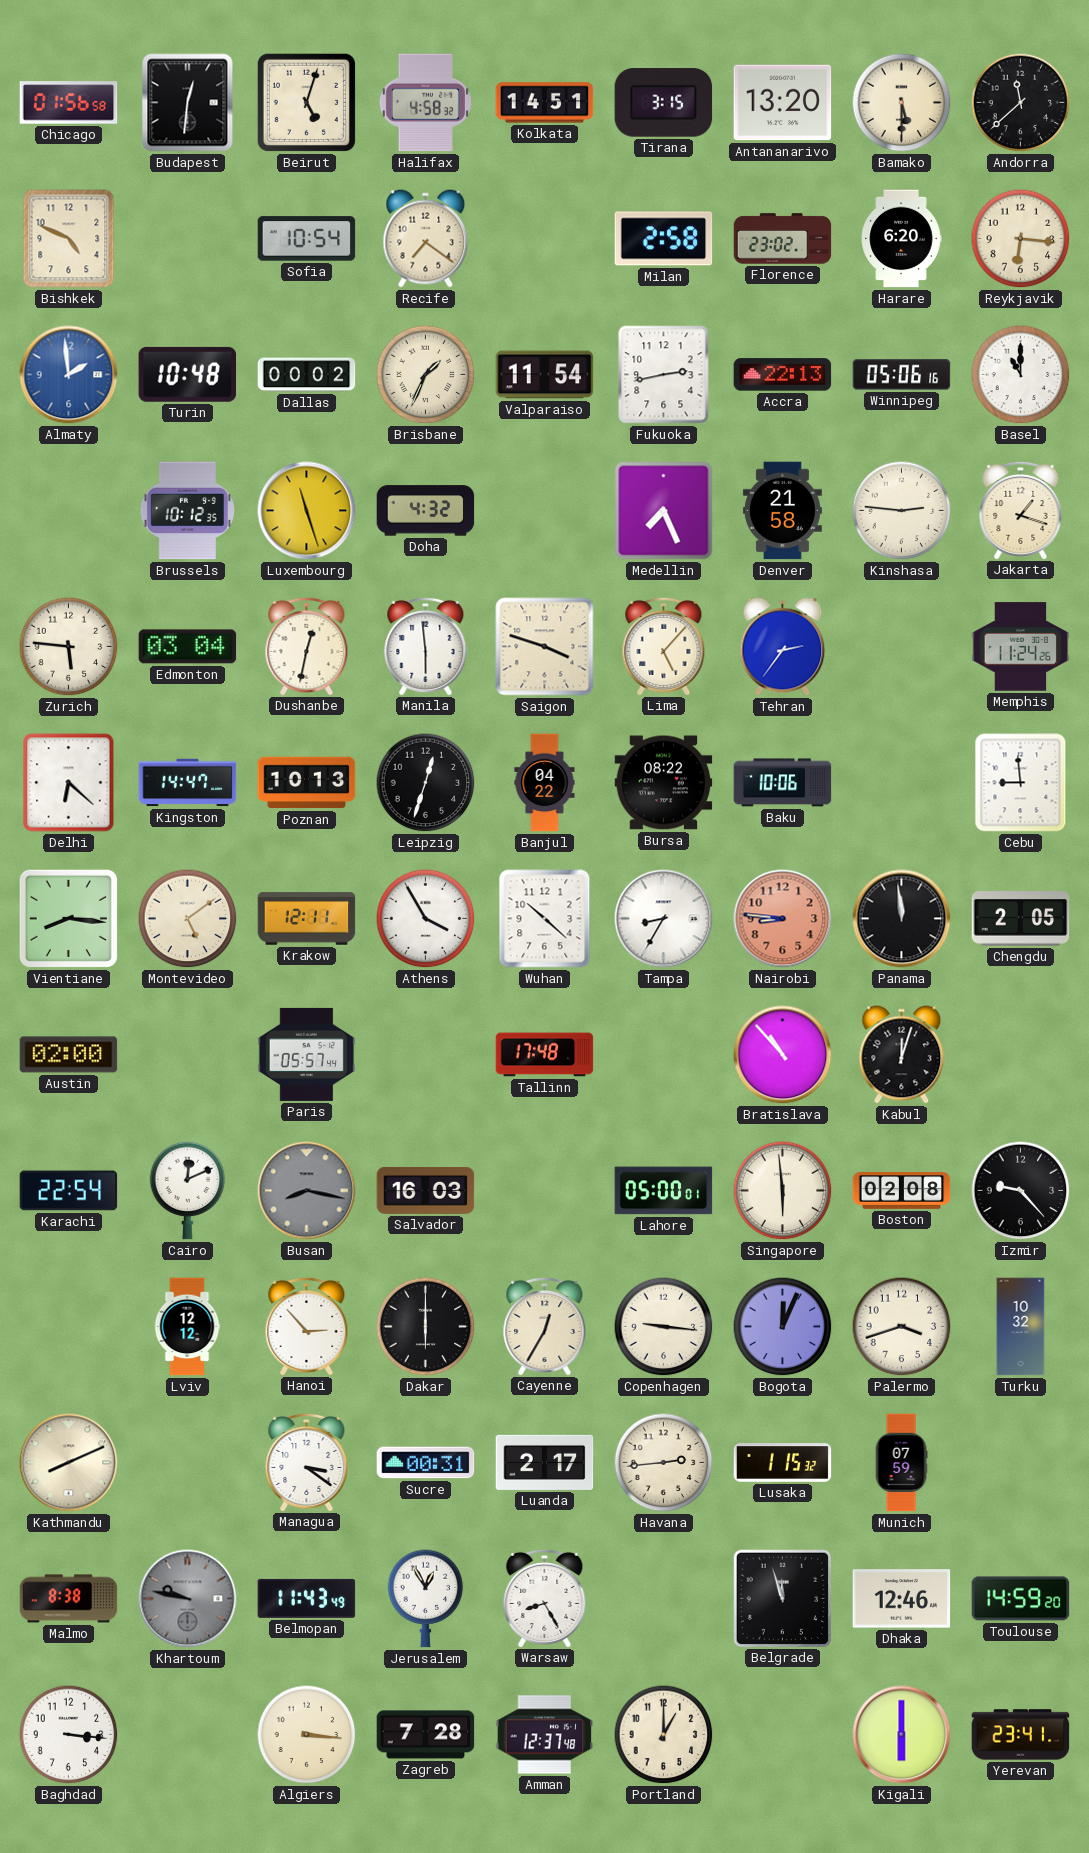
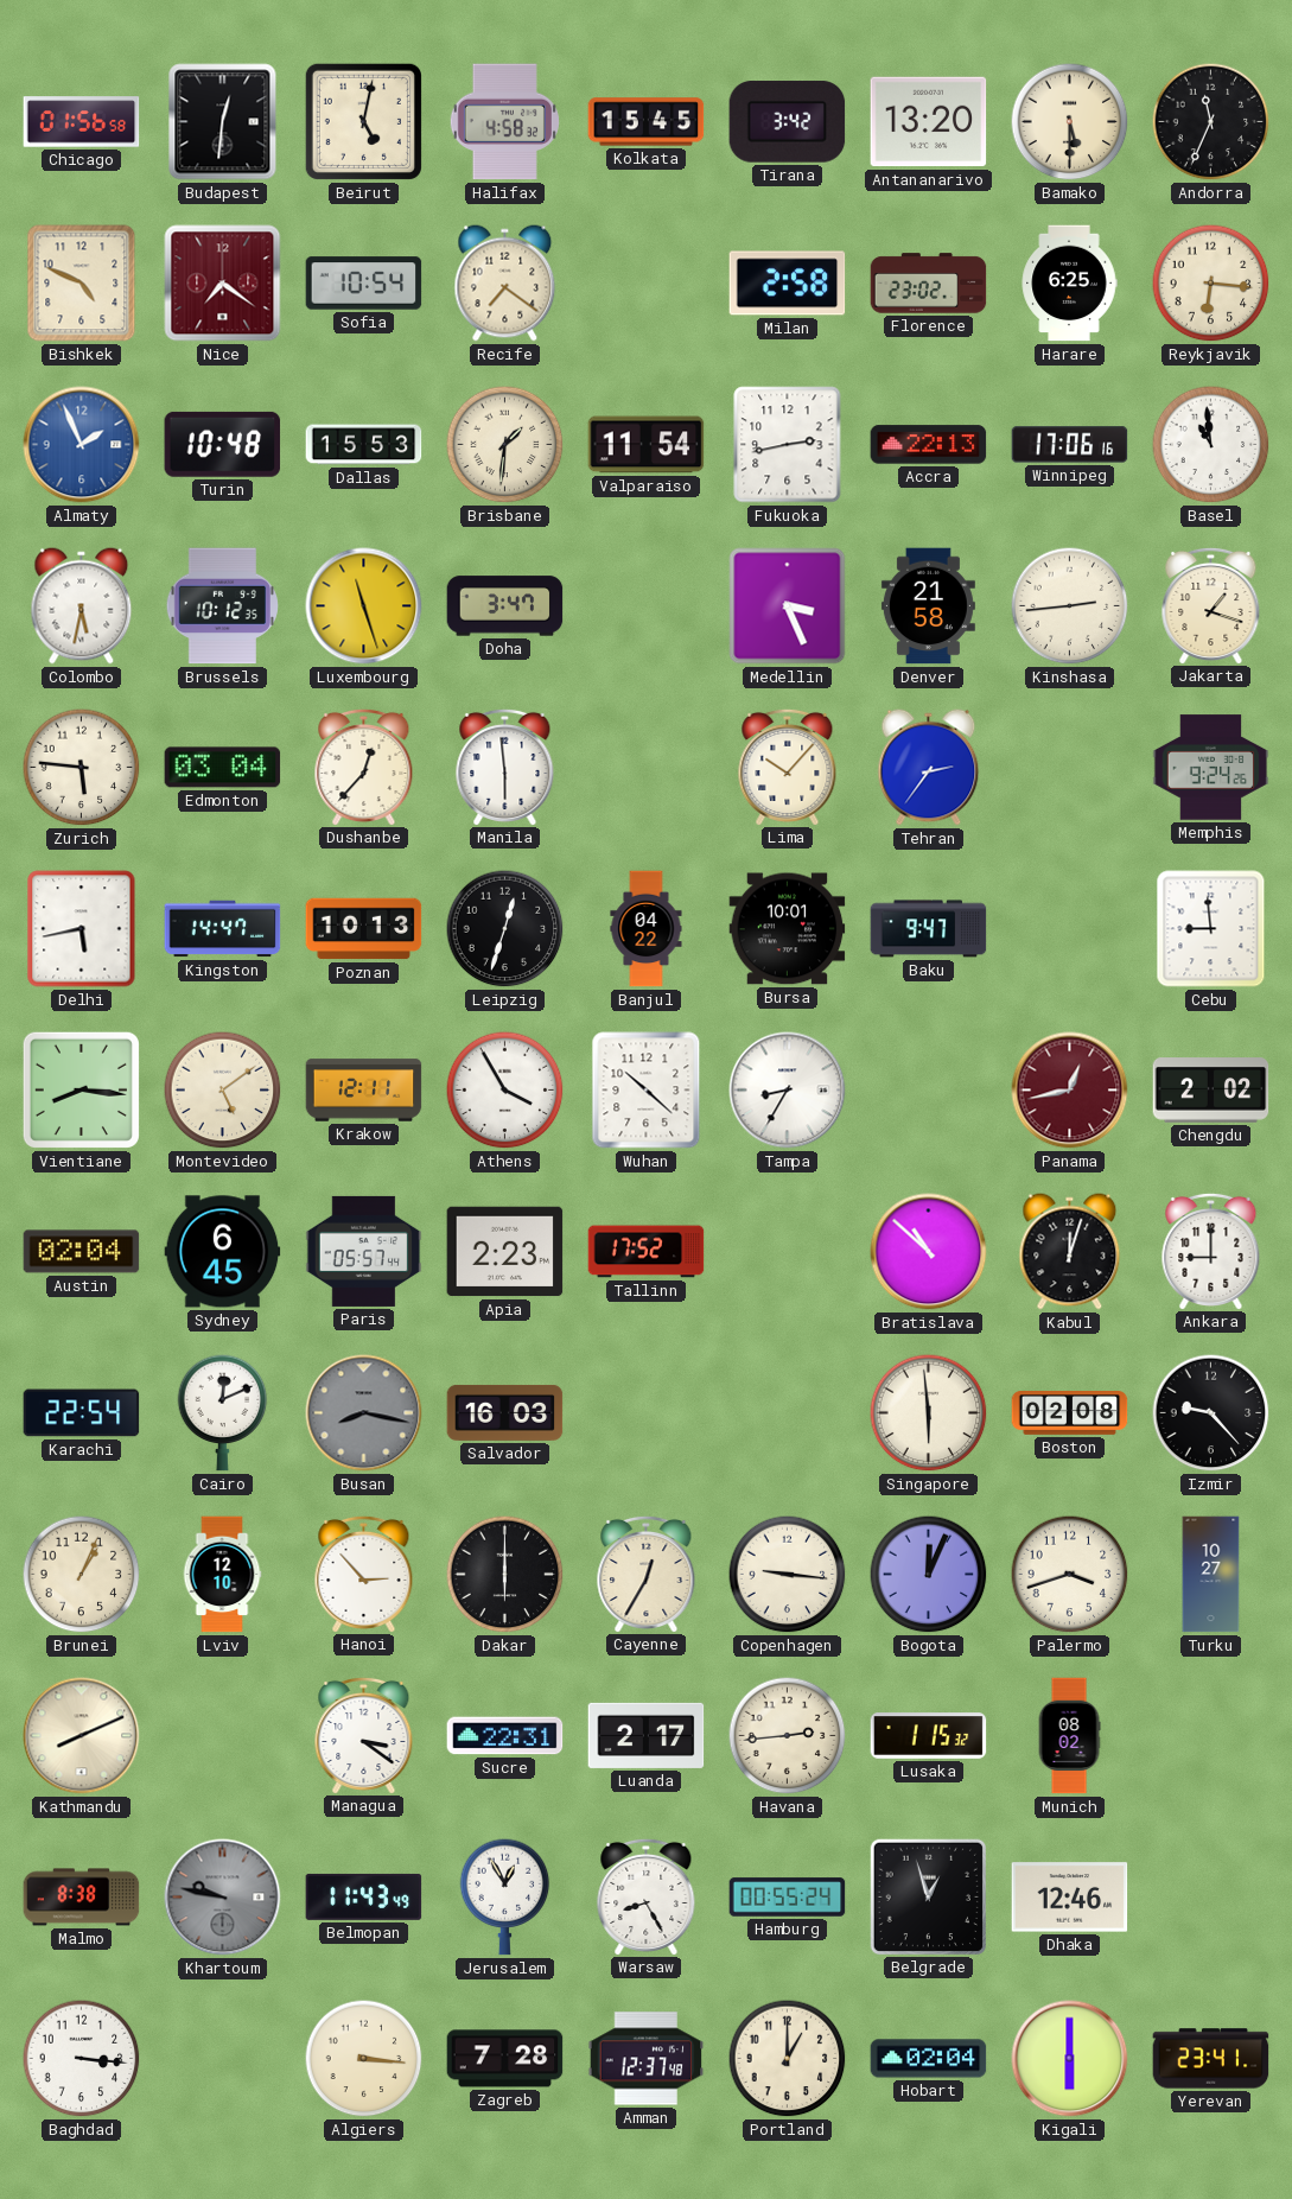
Beirut: 5:03 -> 5:02 (363, 121)
Kolkata: 14:51 -> 15:45 (647, 122)
Tirana: 3:15 -> 3:42 (788, 122)
Andorra: 11:38 -> 11:34 (1211, 122)
Nice: none -> 7:21 (223, 284)
Harare: 6:20 -> 6:25 (1069, 284)
Almaty: 1:59 -> 1:56 (82, 445)
Dallas: 00:02 -> 15:53 (364, 445)
Brisbane: 1:34 -> 1:31 (505, 445)
Winnipeg: 05:06 -> 17:06 (1070, 445)
Basel: 11:00 -> 10:59 (1211, 445)
Colombo: none -> 5:32 (82, 606)
Doha: 4:32 -> 3:47 (505, 606)
Medellin: 7:26 -> 3:26 (788, 606)
Kinshasa: 2:46 -> 2:44 (1070, 606)
Dushanbe: 12:32 -> 12:37 (364, 767)
Saigon: 3:48 -> none (545, 647)
Lima: 5:07 -> 10:07 (788, 767)
Memphis: 11:24 -> 9:24 (1211, 768)
Delhi: 6:22 -> 5:43 (82, 929)
Bursa: 08:22 -> 10:01 (788, 929)
Baku: 10:06 -> 9:47 (929, 929)
Nairobi: 8:46 -> none (783, 919)
Panama: 11:59 -> 12:43 (1070, 1091)
Panama dial: black -> burgundy (1070, 1091)
Chengdu: 2:05 -> 2:02 (1211, 1091)
Austin: 02:00 -> 02:04 (82, 1252)
Sydney: none -> 6:45 (223, 1252)
Apia: none -> 2:23 (505, 1252)
Tallinn: 17:48 -> 17:52 (647, 1252)
Bratislava: 10:53 -> 10:52 (929, 1252)
Ankara: none -> 9:00 (1211, 1251)
Lahore: 05:00 -> none (664, 1191)
Brunei: none -> 1:04 (82, 1575)
Lviv: 12:12 -> 12:10 (222, 1575)
Turku: 10:32 -> 10:27 (1211, 1575)
Sucre: 00:31 -> 22:31 (505, 1736)
Munich: 07:59 -> 08:02 (1069, 1736)
Hamburg: none -> 00:55 (788, 1898)
Belgrade: 11:57 -> 12:57 (928, 1896)
Toulouse: 14:59 -> none (1021, 1599)
Hobart: none -> 02:04 (929, 2059)
